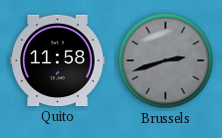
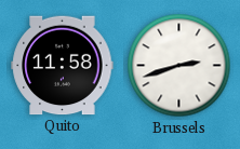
Brussels dial: grey -> white (179, 66)
